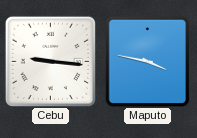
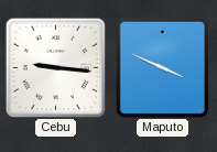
Maputo: 3:47 -> 3:49 (163, 67)
